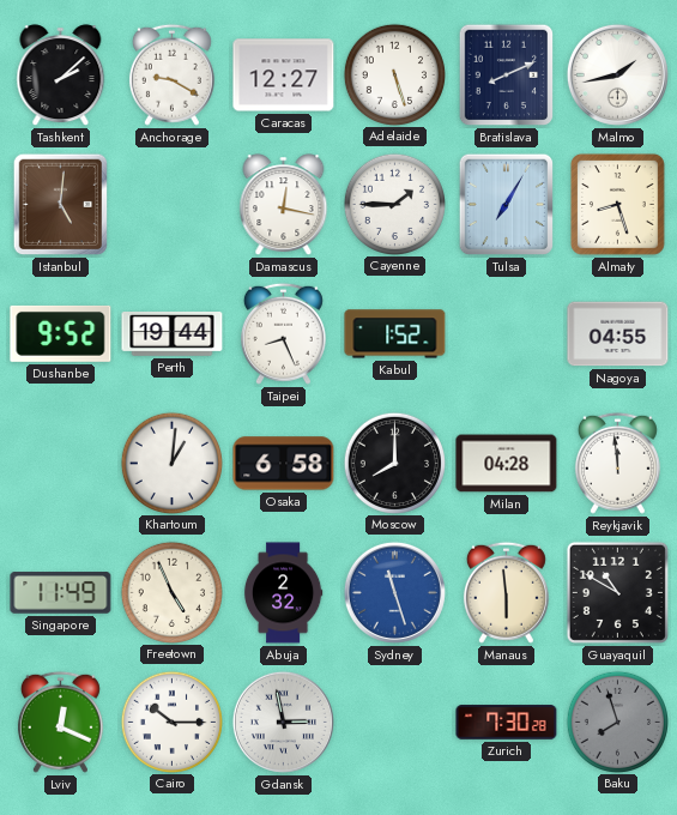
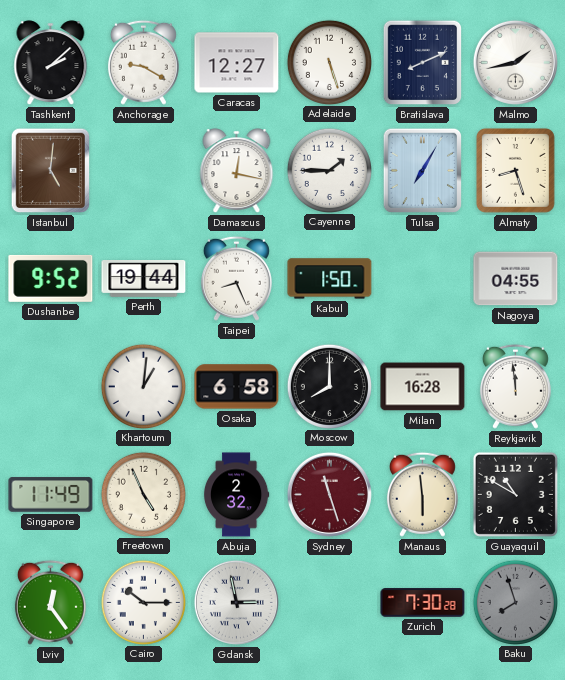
Kabul: 1:52 -> 1:50 (330, 279)
Milan: 04:28 -> 16:28 (423, 387)
Sydney dial: blue -> burgundy (329, 494)
Lviv: 12:19 -> 12:24 (50, 602)
